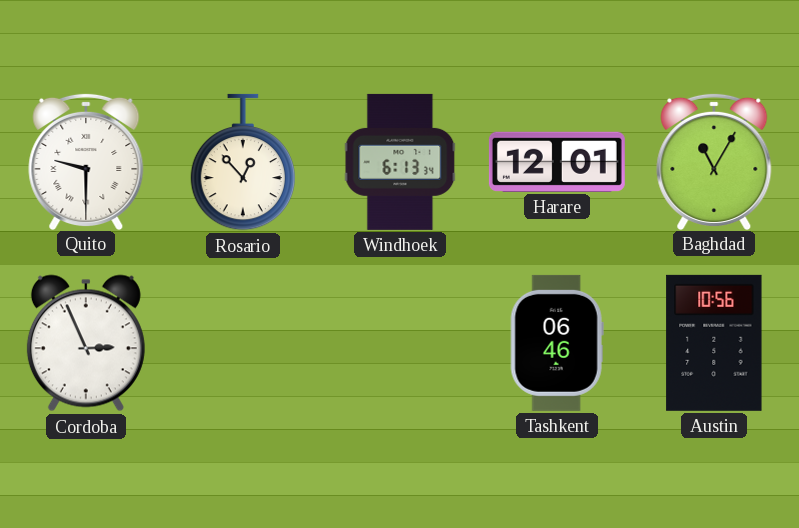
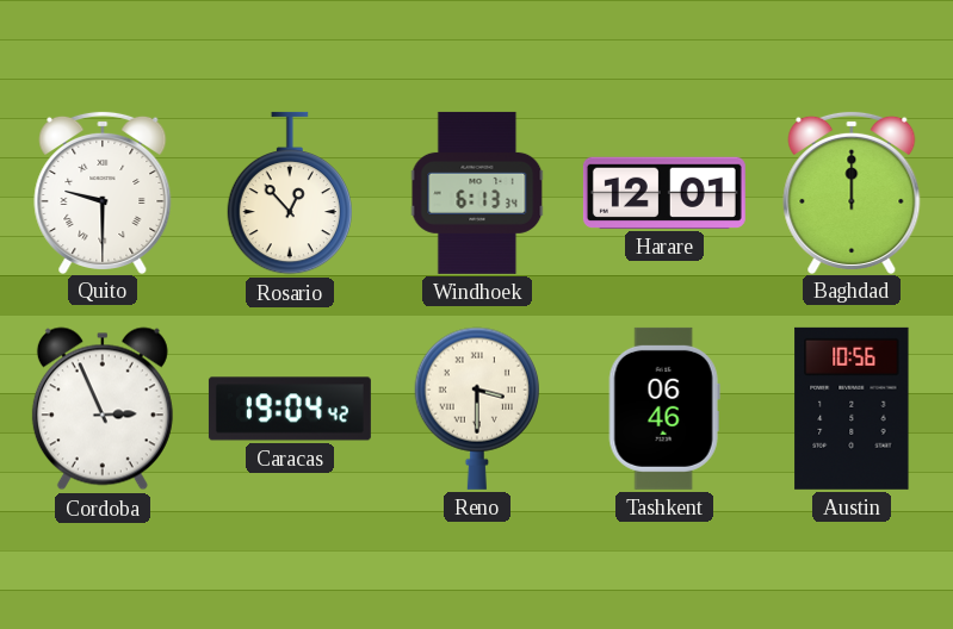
Baghdad: 11:05 -> 12:00 (852, 192)
Caracas: none -> 19:04 (290, 409)
Reno: none -> 3:30 (476, 409)
